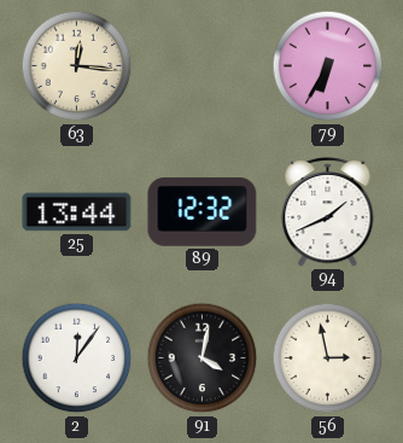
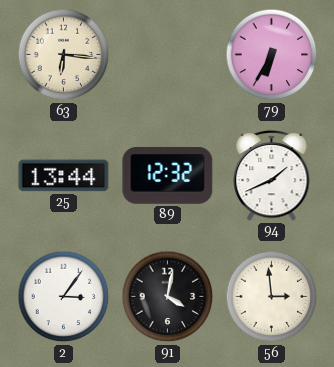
63: 12:16 -> 6:16 (64, 55)
2: 12:06 -> 3:06 (64, 297)
56: 2:58 -> 2:59 (272, 297)
